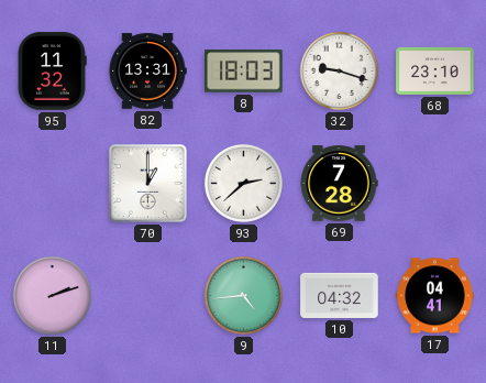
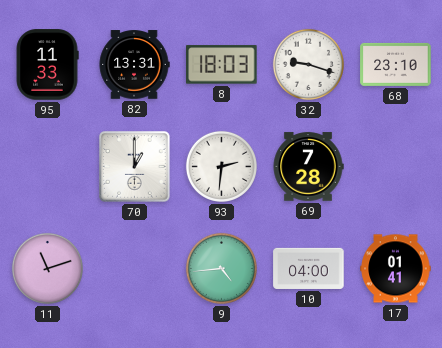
95: 11:32 -> 11:33 (47, 65)
93: 2:38 -> 2:31 (221, 166)
11: 2:12 -> 11:12 (47, 268)
10: 04:32 -> 04:00 (309, 268)
17: 04:41 -> 01:41 (396, 269)
